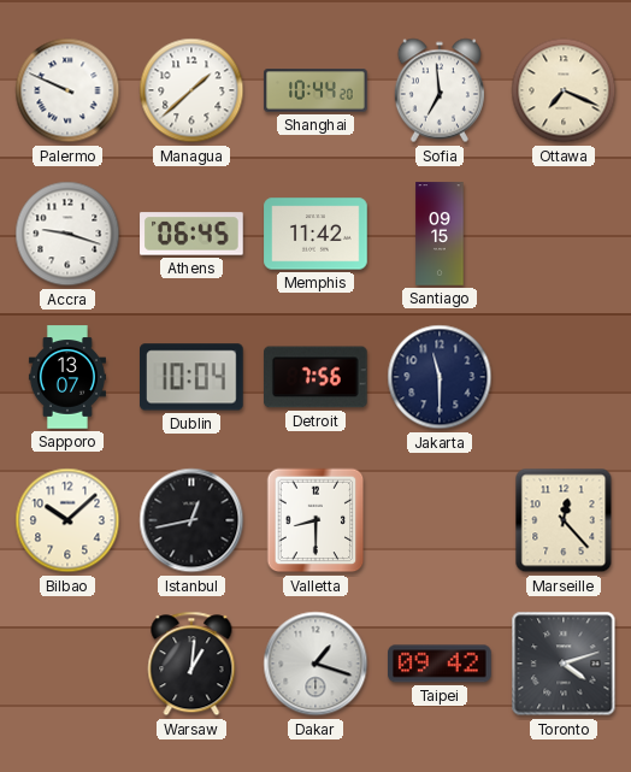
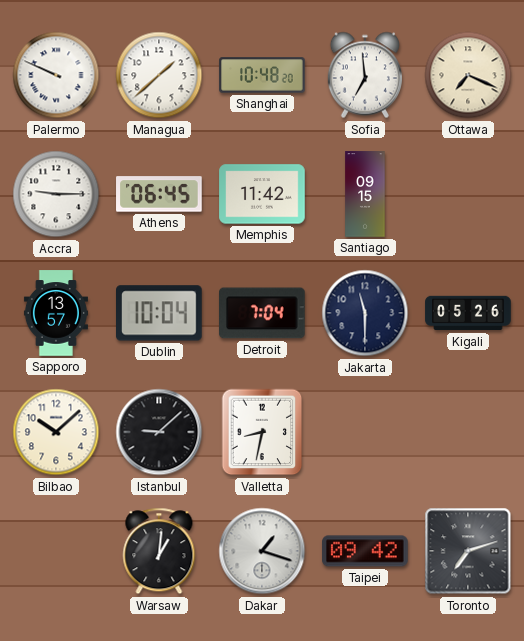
Shanghai: 10:44 -> 10:48 (262, 75)
Accra: 9:18 -> 9:15 (56, 194)
Sapporo: 13:07 -> 13:57 (56, 313)
Detroit: 7:56 -> 7:04 (263, 313)
Kigali: none -> 05:26 (468, 313)
Istanbul: 12:43 -> 9:08 (159, 432)
Valletta: 8:30 -> 8:32 (262, 432)
Marseille: 12:23 -> none (564, 520)
Toronto: 4:12 -> 7:12 (468, 551)
